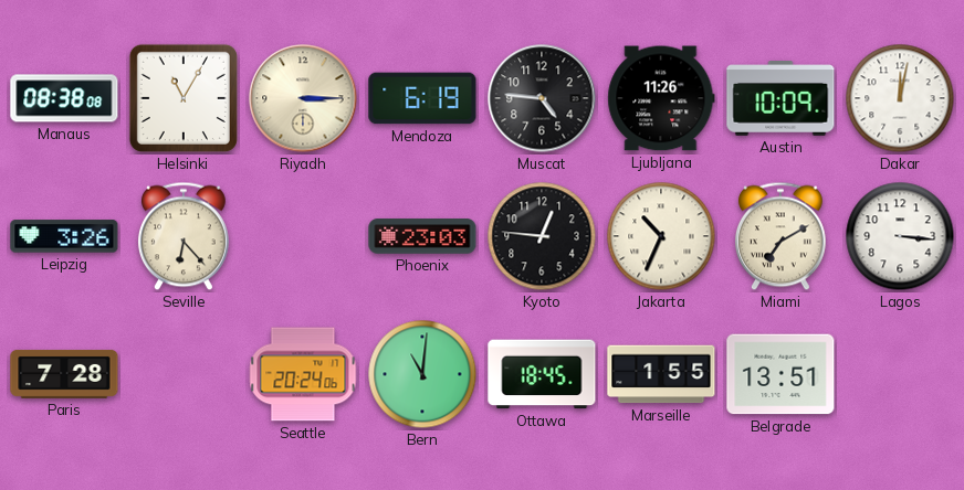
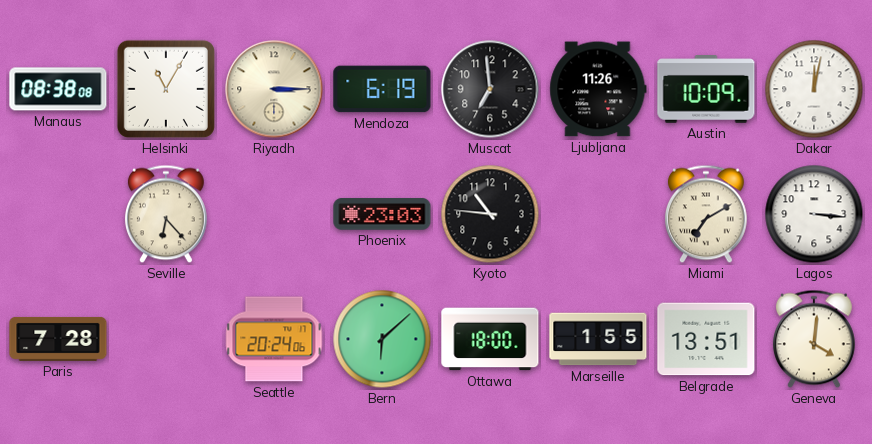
Muscat: 4:46 -> 6:59 (490, 89)
Leipzig: 3:26 -> none (64, 236)
Kyoto: 12:46 -> 10:46 (490, 214)
Jakarta: 10:34 -> none (661, 236)
Bern: 11:01 -> 6:08 (382, 339)
Ottawa: 18:45 -> 18:00 (490, 339)
Geneva: none -> 4:01 (814, 339)
